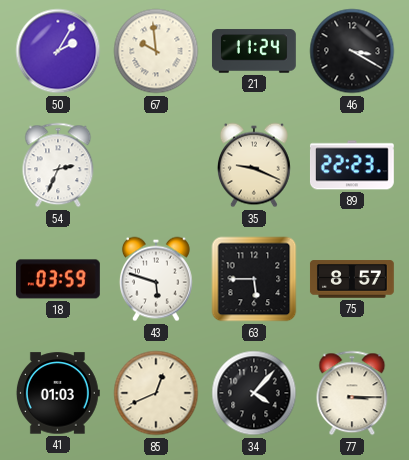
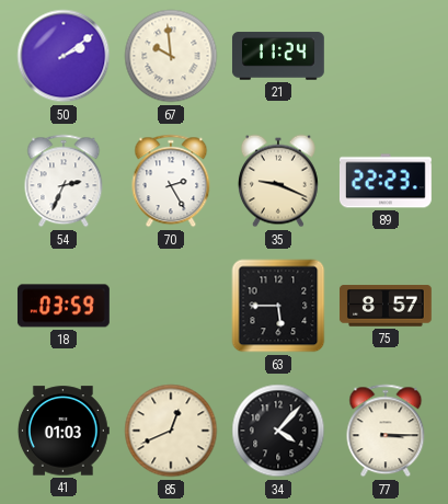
50: 2:05 -> 2:09 (64, 56)
46: 3:20 -> none (352, 51)
70: none -> 2:25 (171, 181)
43: 5:48 -> none (156, 279)
